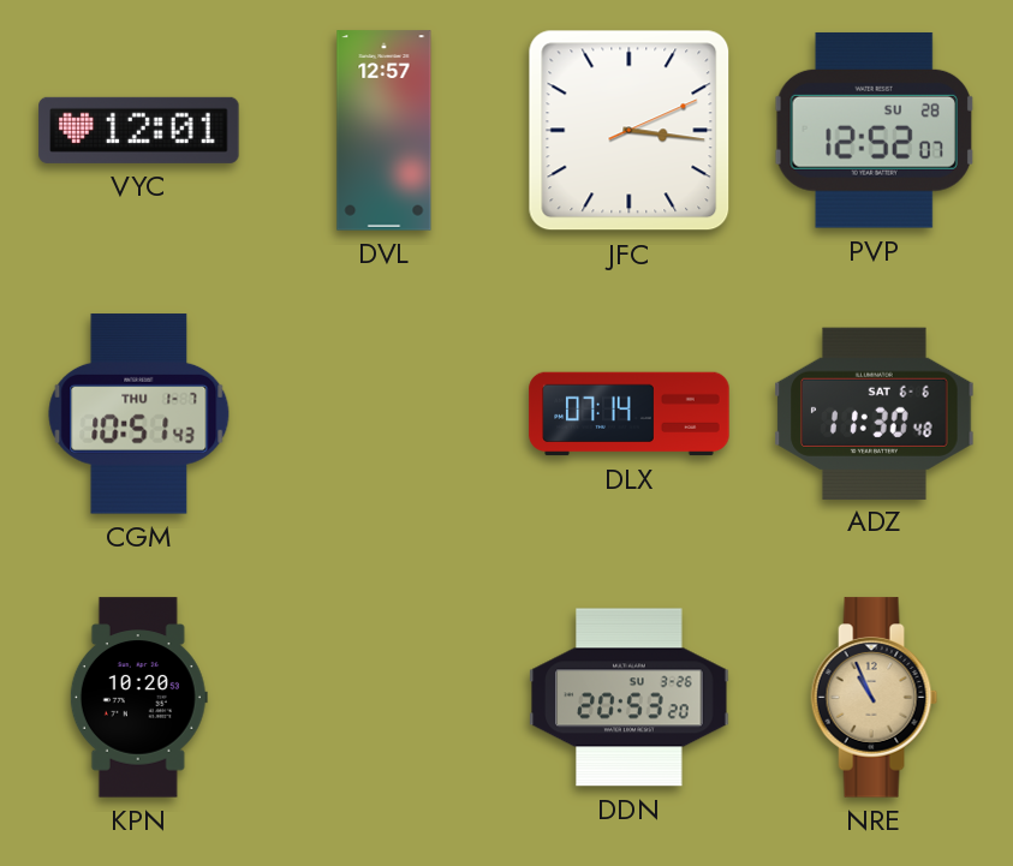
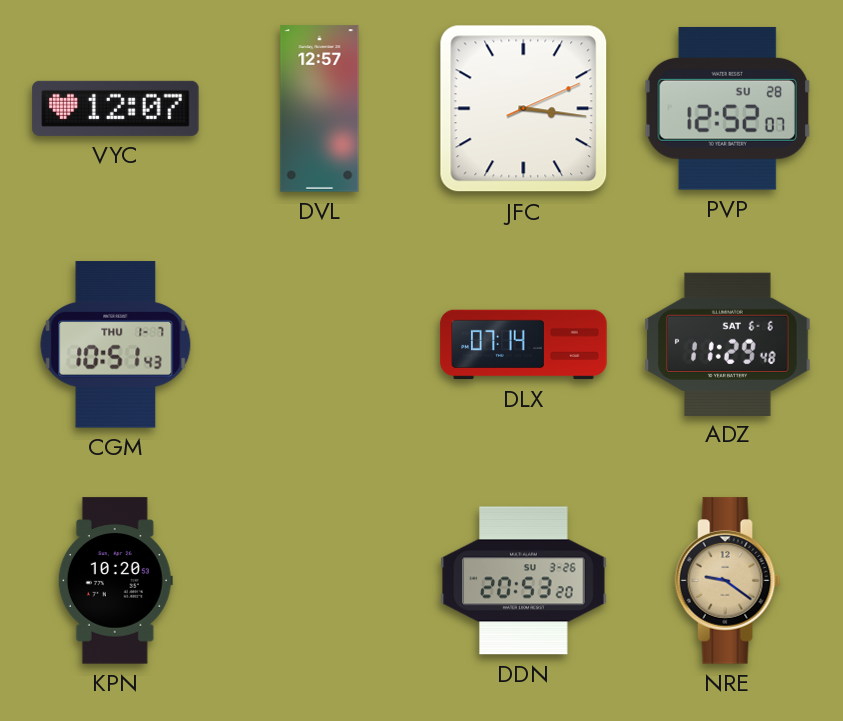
VYC: 12:01 -> 12:07 (116, 108)
ADZ: 11:30 -> 11:29 (728, 344)
NRE: 10:56 -> 9:21 (728, 581)
